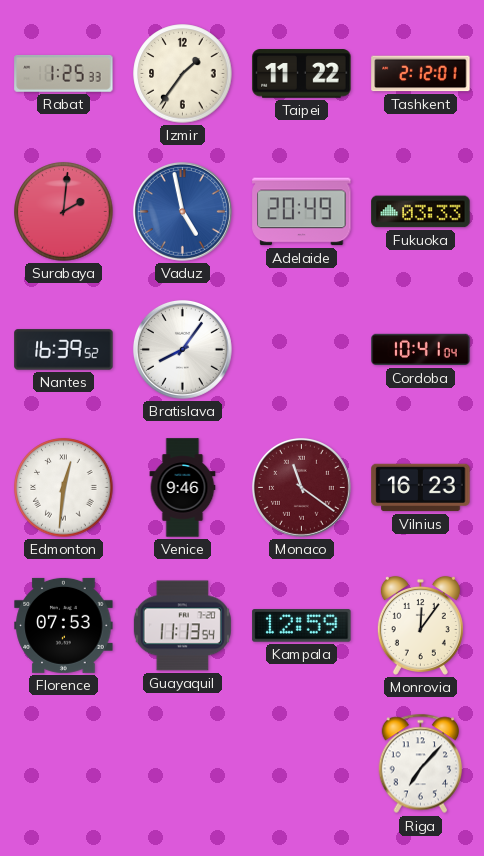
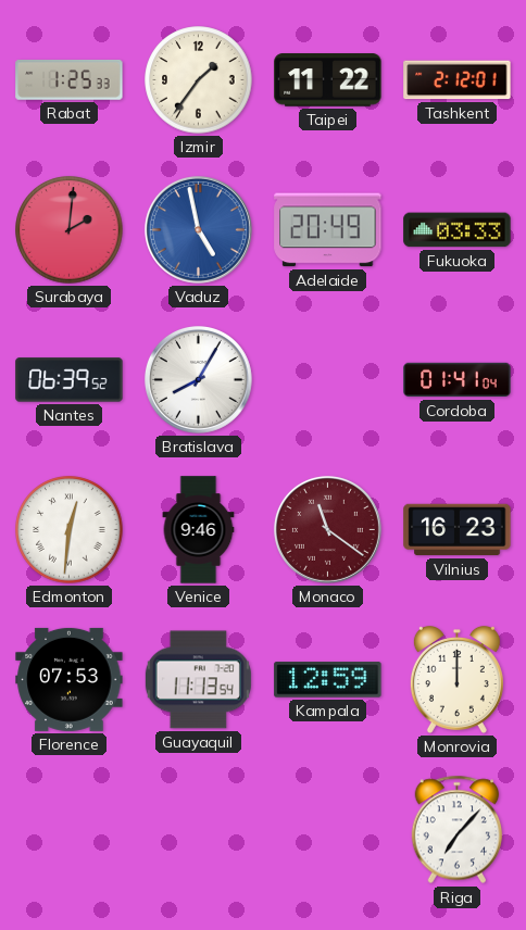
Nantes: 16:39 -> 06:39 (70, 380)
Bratislava: 8:06 -> 8:05 (198, 379)
Cordoba: 10:41 -> 01:41 (458, 380)
Monrovia: 12:06 -> 12:00 (456, 679)
